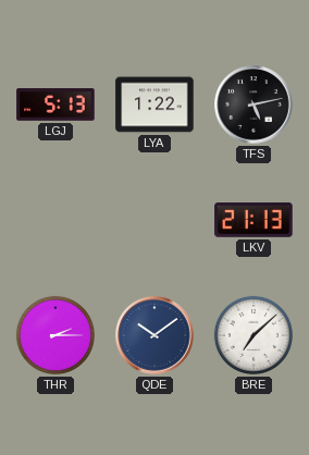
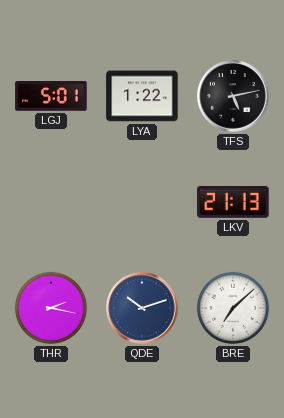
LGJ: 5:13 -> 5:01 (51, 96)
THR: 2:15 -> 2:17 (51, 308)
QDE: 10:09 -> 10:12 (142, 308)
